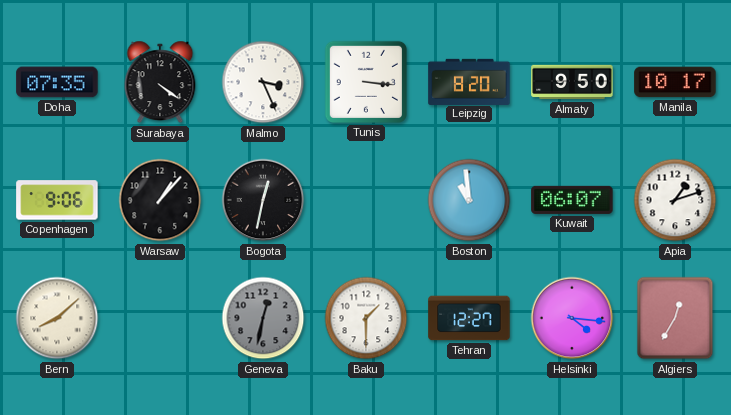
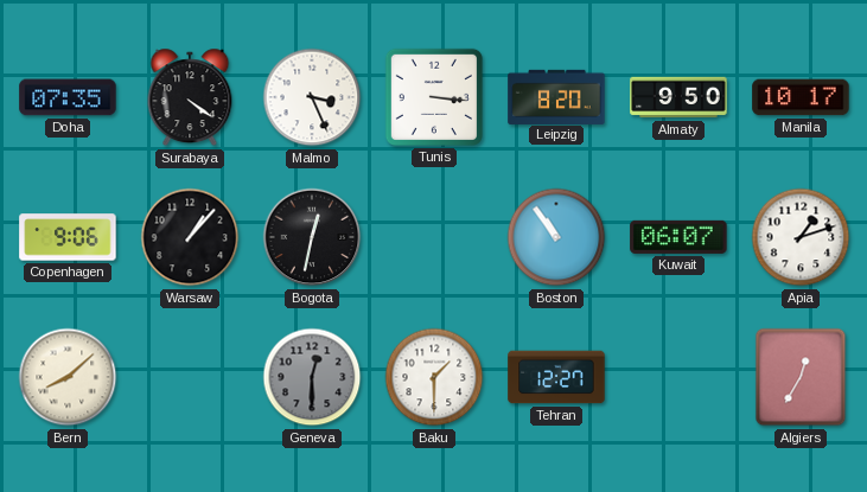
Boston: 10:59 -> 10:54 (556, 237)
Geneva: 12:32 -> 12:30 (312, 377)
Helsinki: 4:16 -> none (572, 318)
